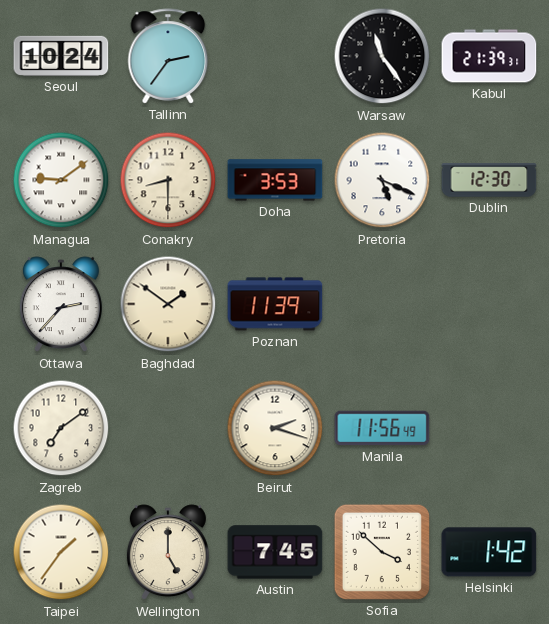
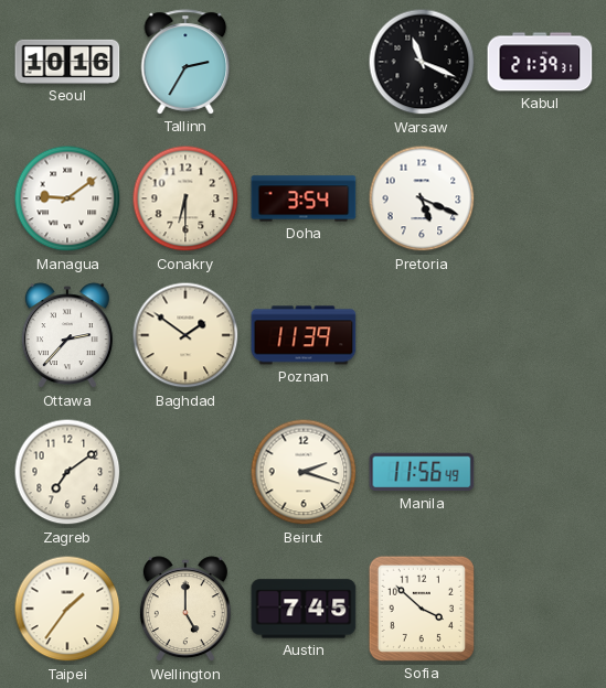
Seoul: 10:24 -> 10:16 (67, 62)
Tallinn: 2:36 -> 2:35 (185, 62)
Warsaw: 11:24 -> 11:19 (422, 62)
Conakry: 8:30 -> 6:30 (185, 198)
Doha: 3:53 -> 3:54 (304, 198)
Dublin: 12:30 -> none (489, 180)
Helsinki: 1:42 -> none (489, 552)
